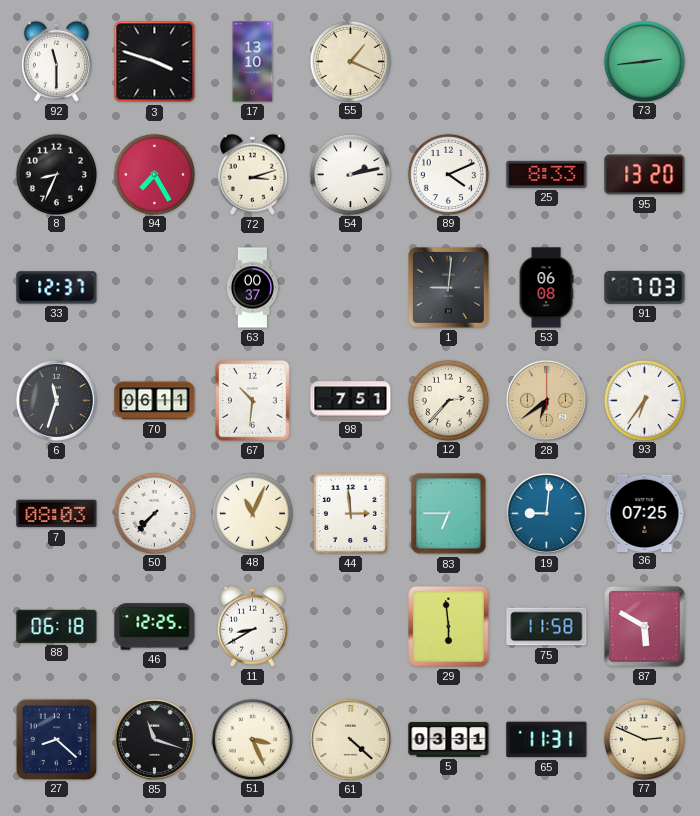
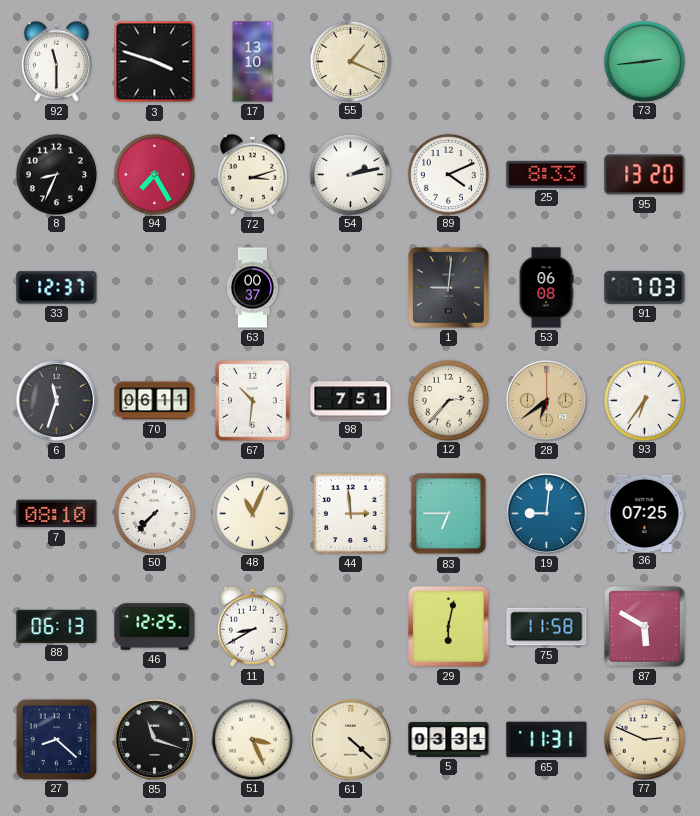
7: 08:03 -> 08:10 (57, 514)
88: 06:18 -> 06:13 (57, 626)
29: 5:59 -> 6:02 (449, 627)
